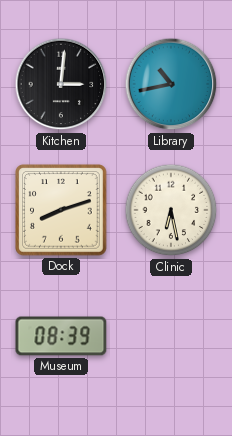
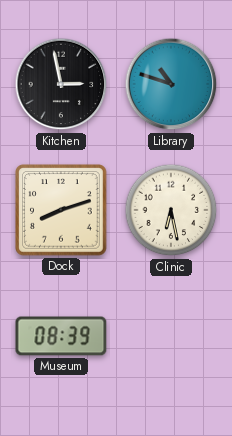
Kitchen: 3:01 -> 2:58 (61, 84)
Library: 10:43 -> 10:48 (171, 84)
